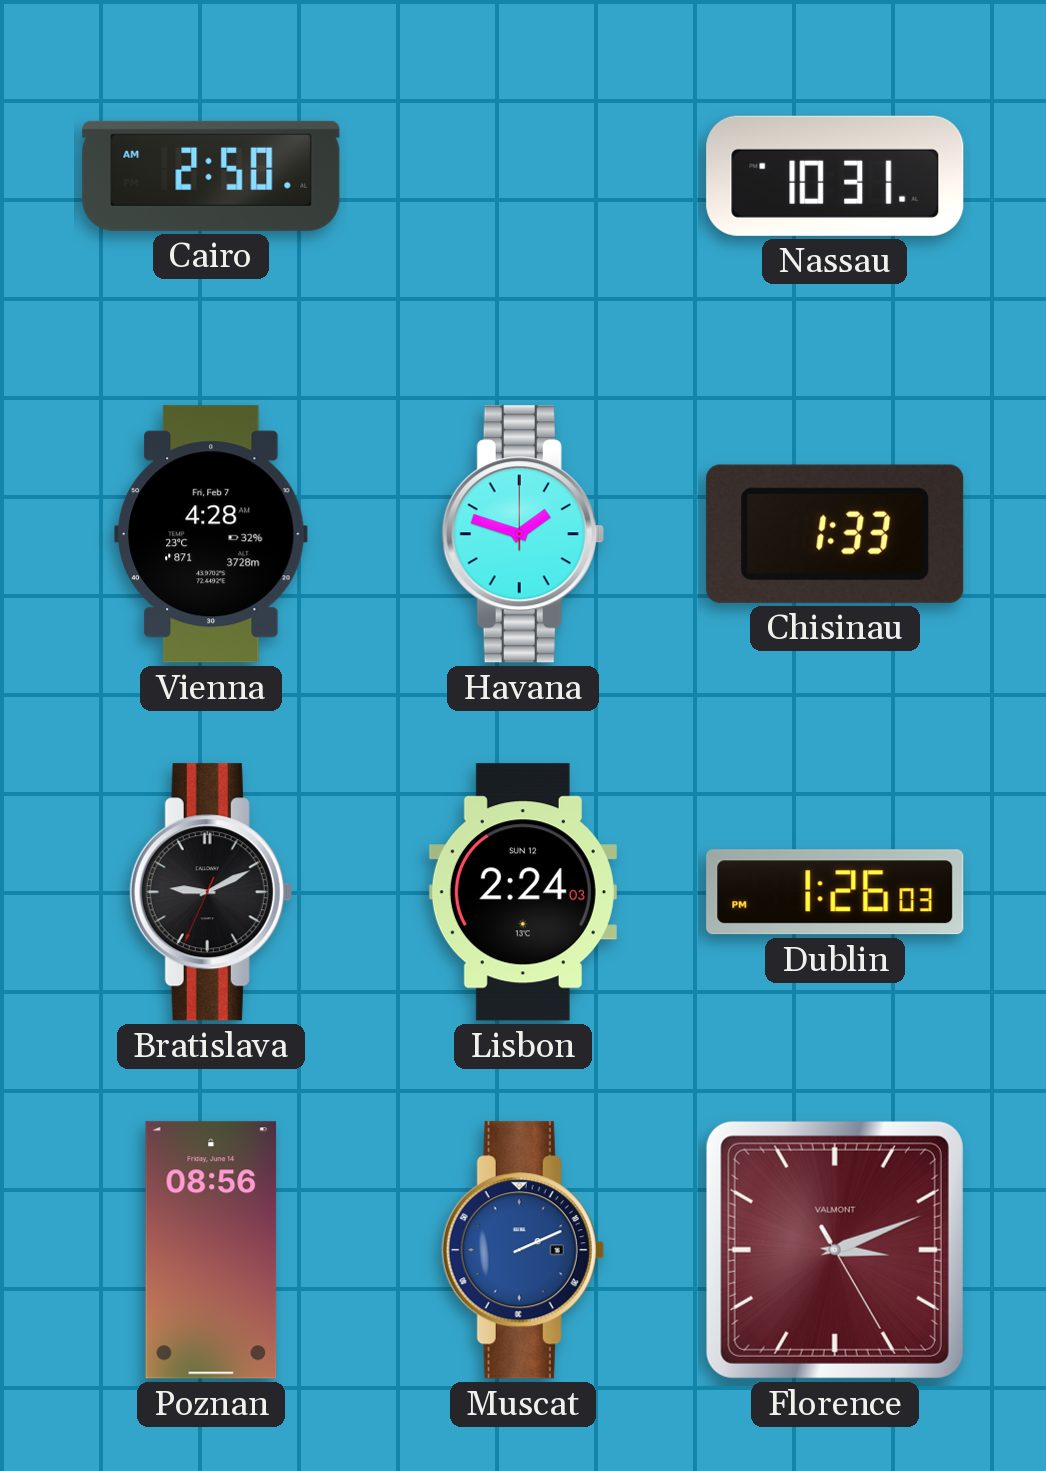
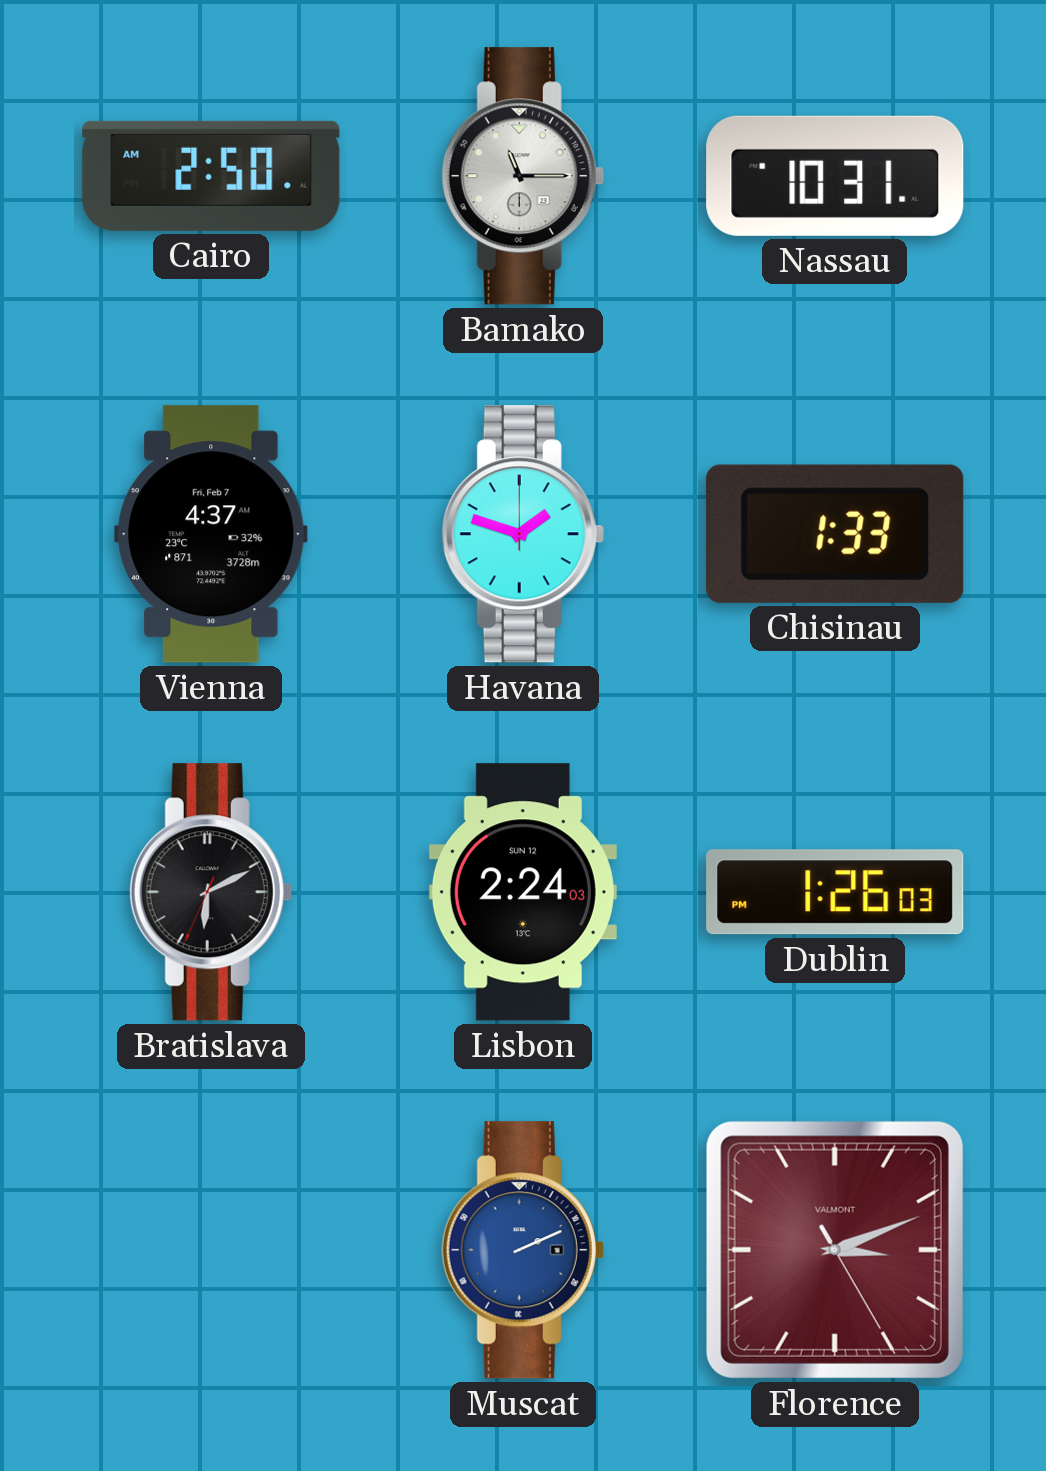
Bamako: none -> 11:15 (523, 176)
Vienna: 4:28 -> 4:37 (212, 534)
Bratislava: 9:10 -> 6:10 (211, 892)
Poznan: 08:56 -> none (211, 1250)
